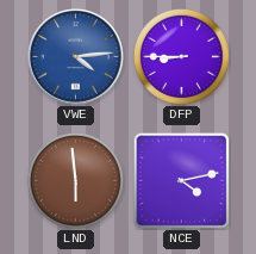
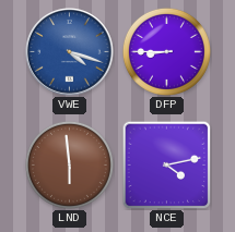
VWE: 4:14 -> 4:18 (70, 52)
